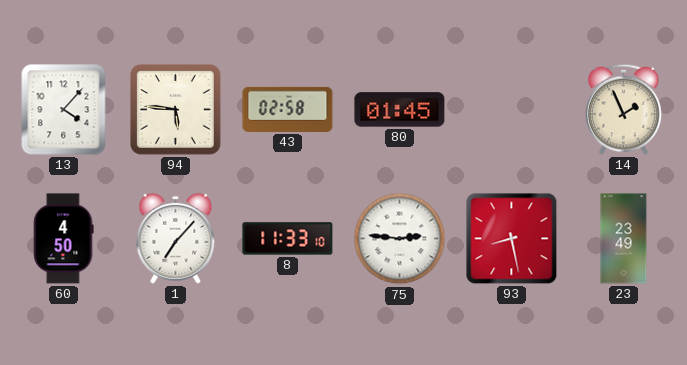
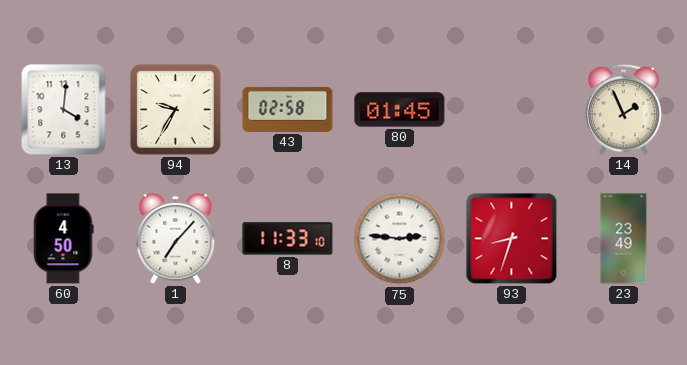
13: 4:07 -> 4:01 (64, 110)
94: 5:46 -> 9:35 (176, 110)
93: 8:28 -> 8:33 (512, 239)
